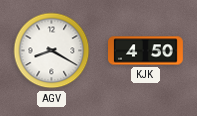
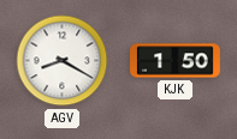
KJK: 4:50 -> 1:50 (176, 61)
